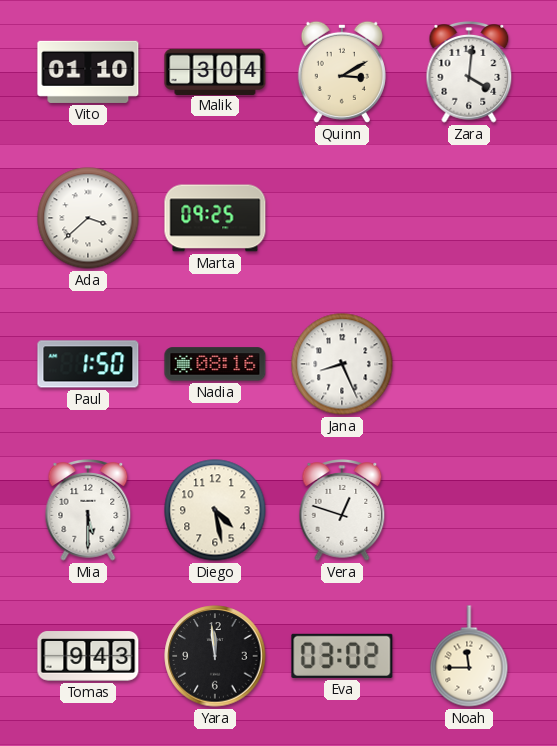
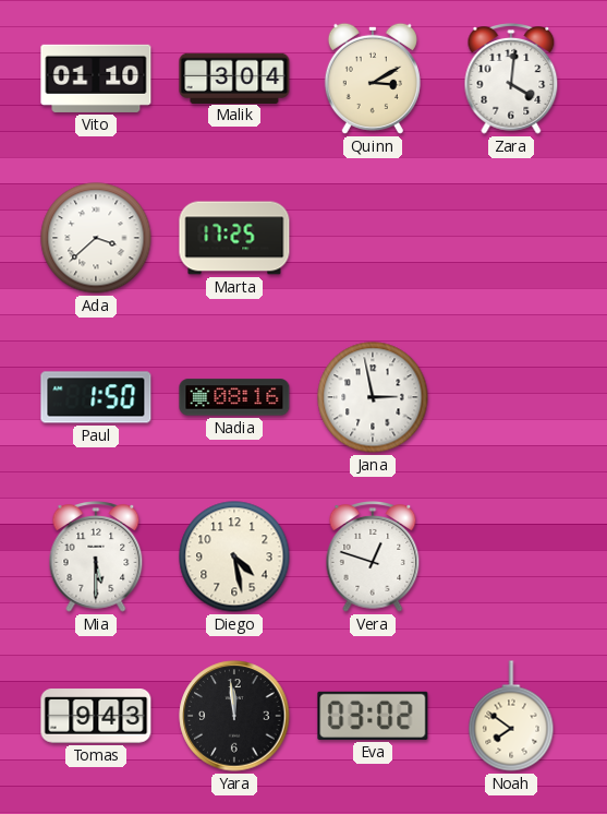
Marta: 09:25 -> 17:25 (234, 238)
Jana: 8:26 -> 2:58 (373, 397)
Noah: 11:45 -> 7:51 (511, 716)
